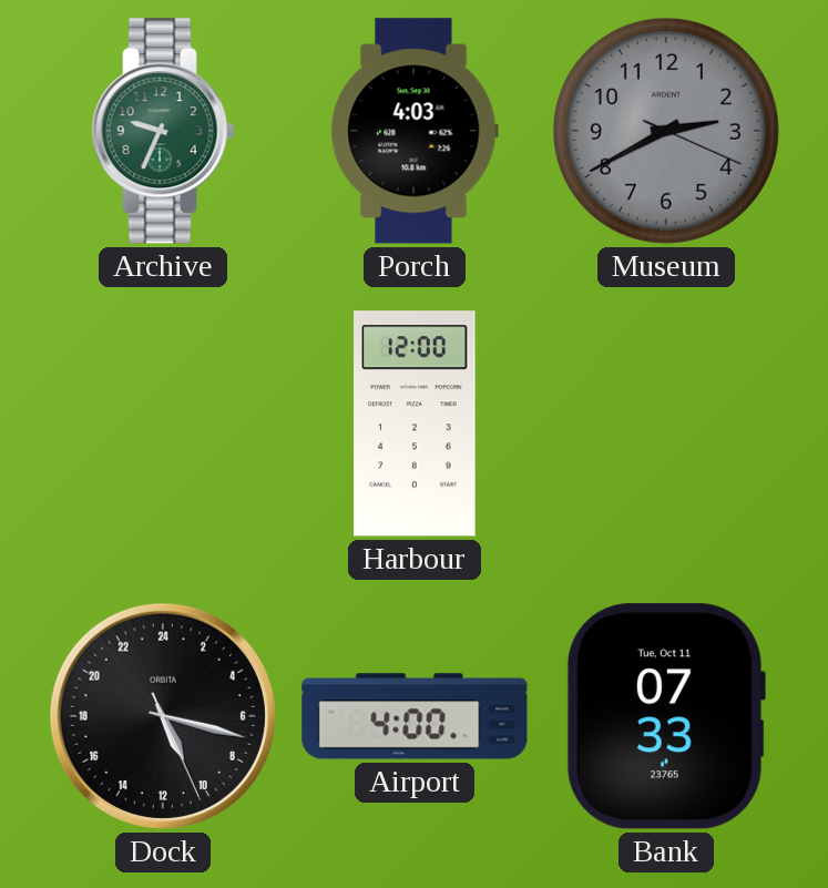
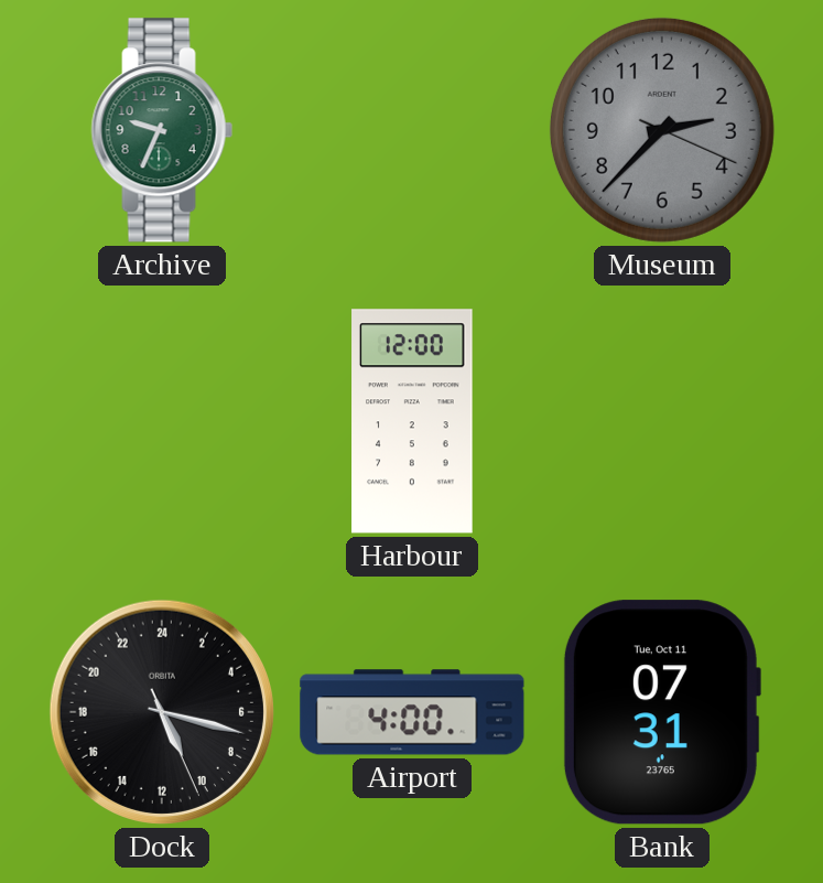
Porch: 4:03 -> none (415, 131)
Museum: 2:40 -> 2:37 (662, 130)
Bank: 07:33 -> 07:31 (661, 712)
